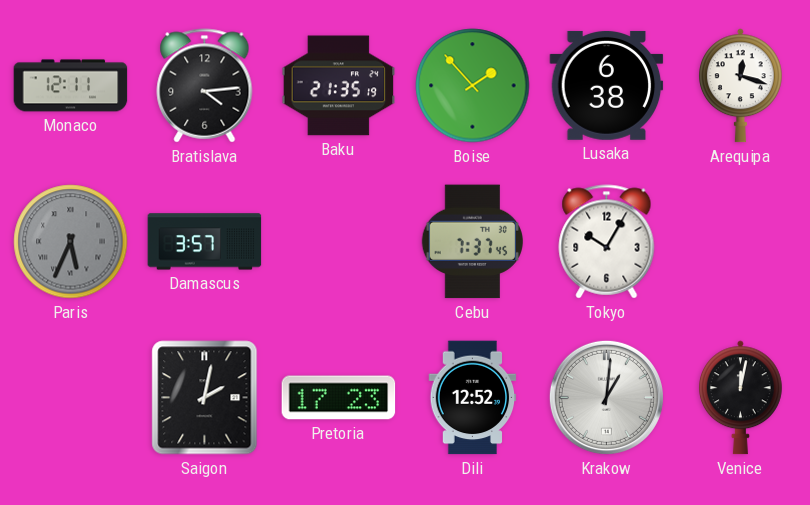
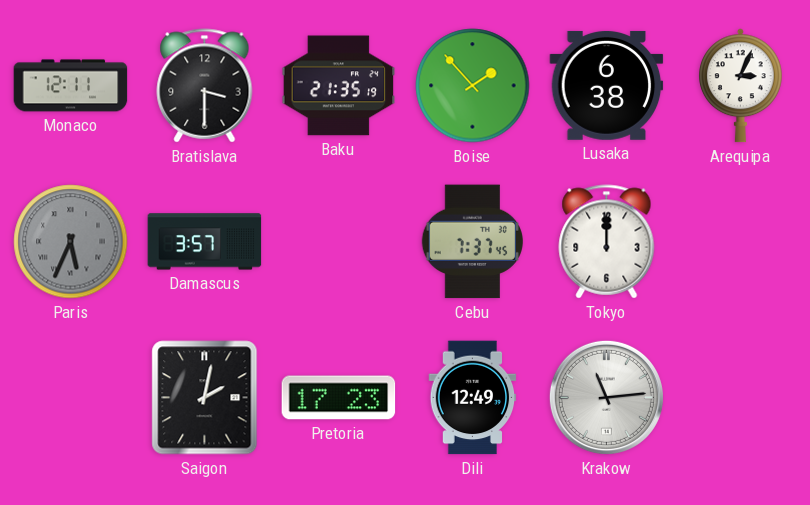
Bratislava: 4:14 -> 3:30 (205, 86)
Arequipa: 12:18 -> 3:04 (740, 86)
Tokyo: 10:05 -> 12:00 (607, 242)
Dili: 12:52 -> 12:49 (473, 398)
Krakow: 1:01 -> 11:14 (606, 397)
Venice: 12:02 -> none (740, 398)
